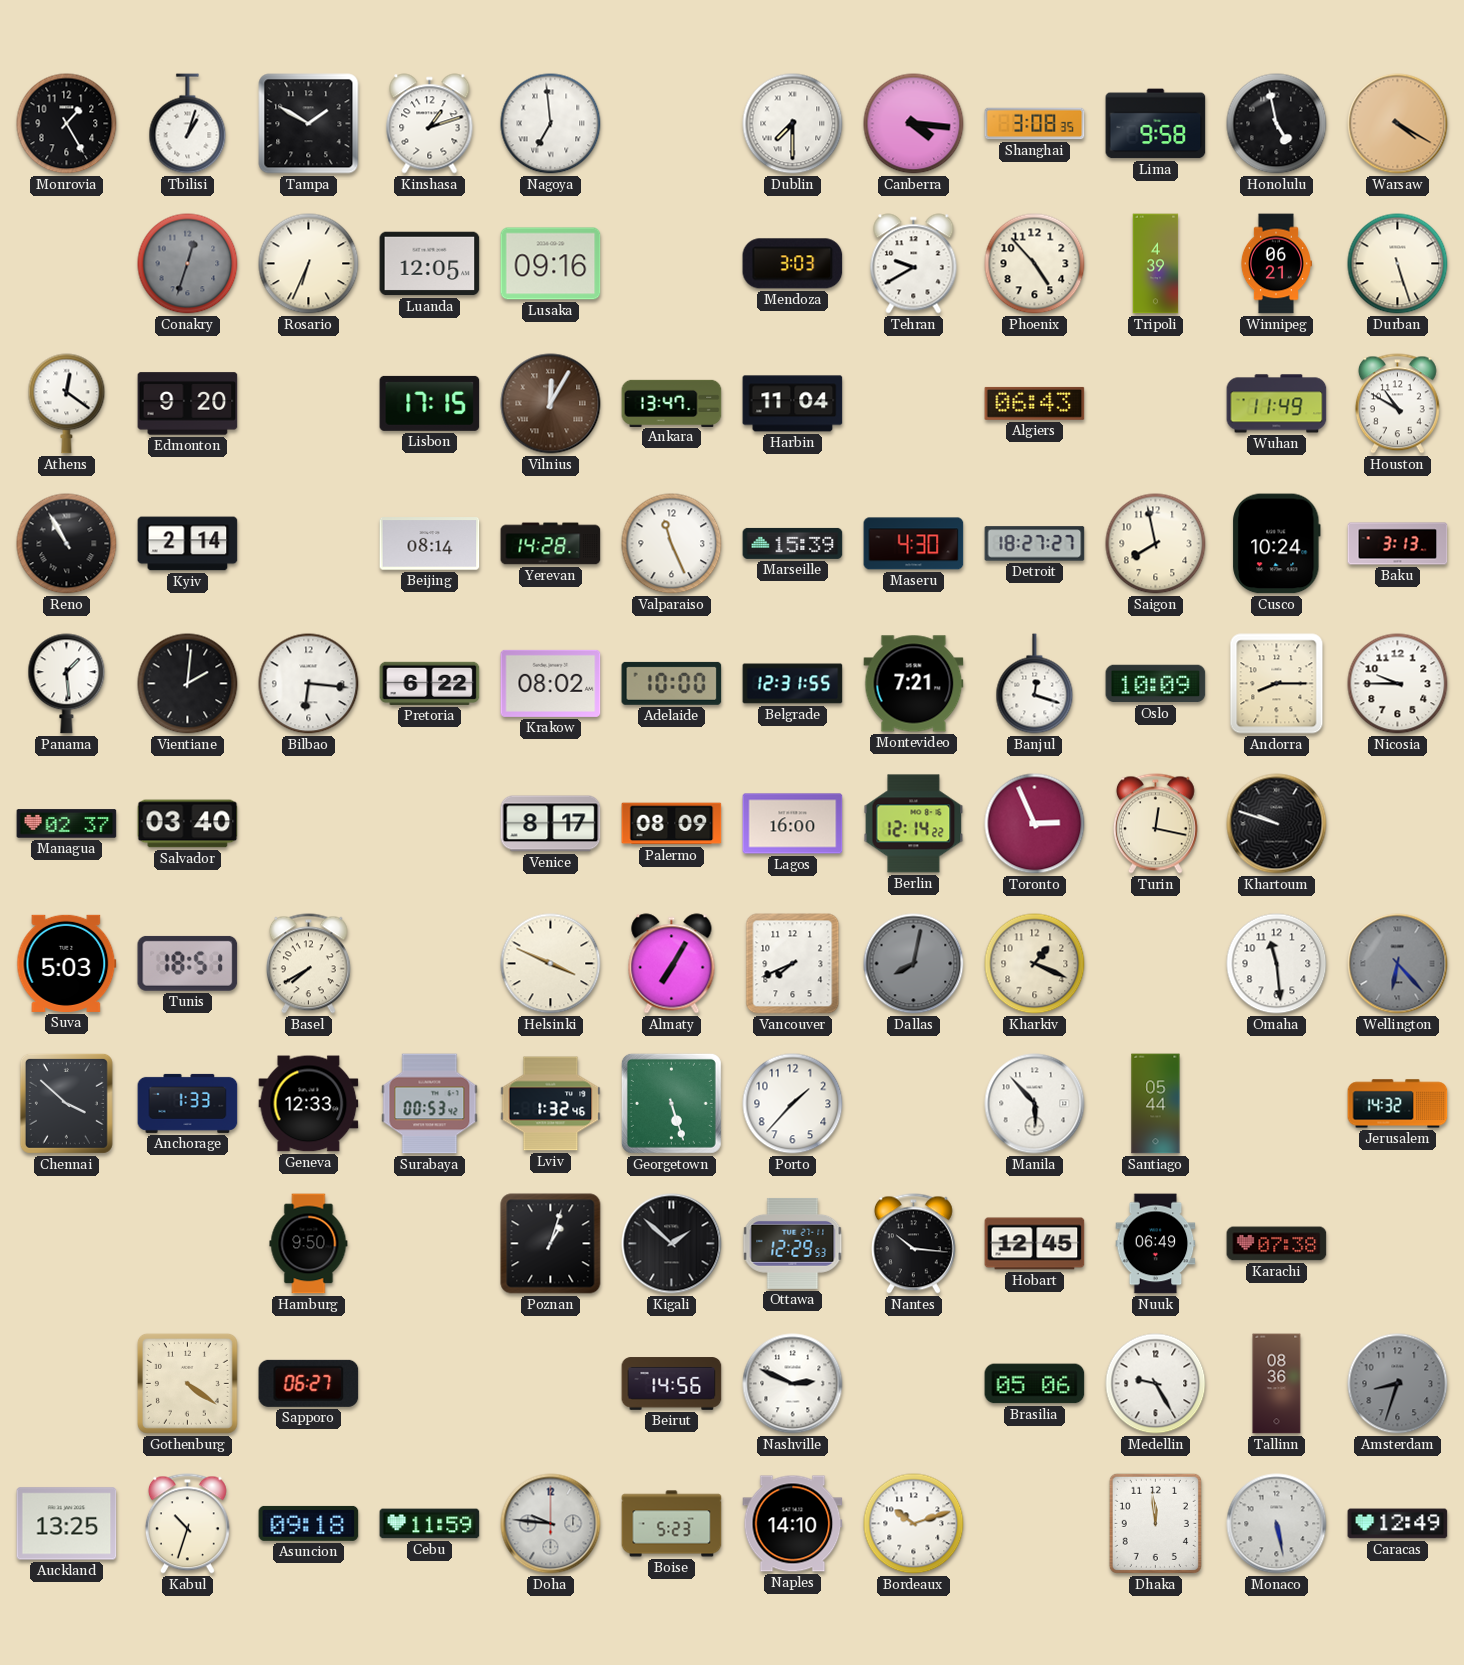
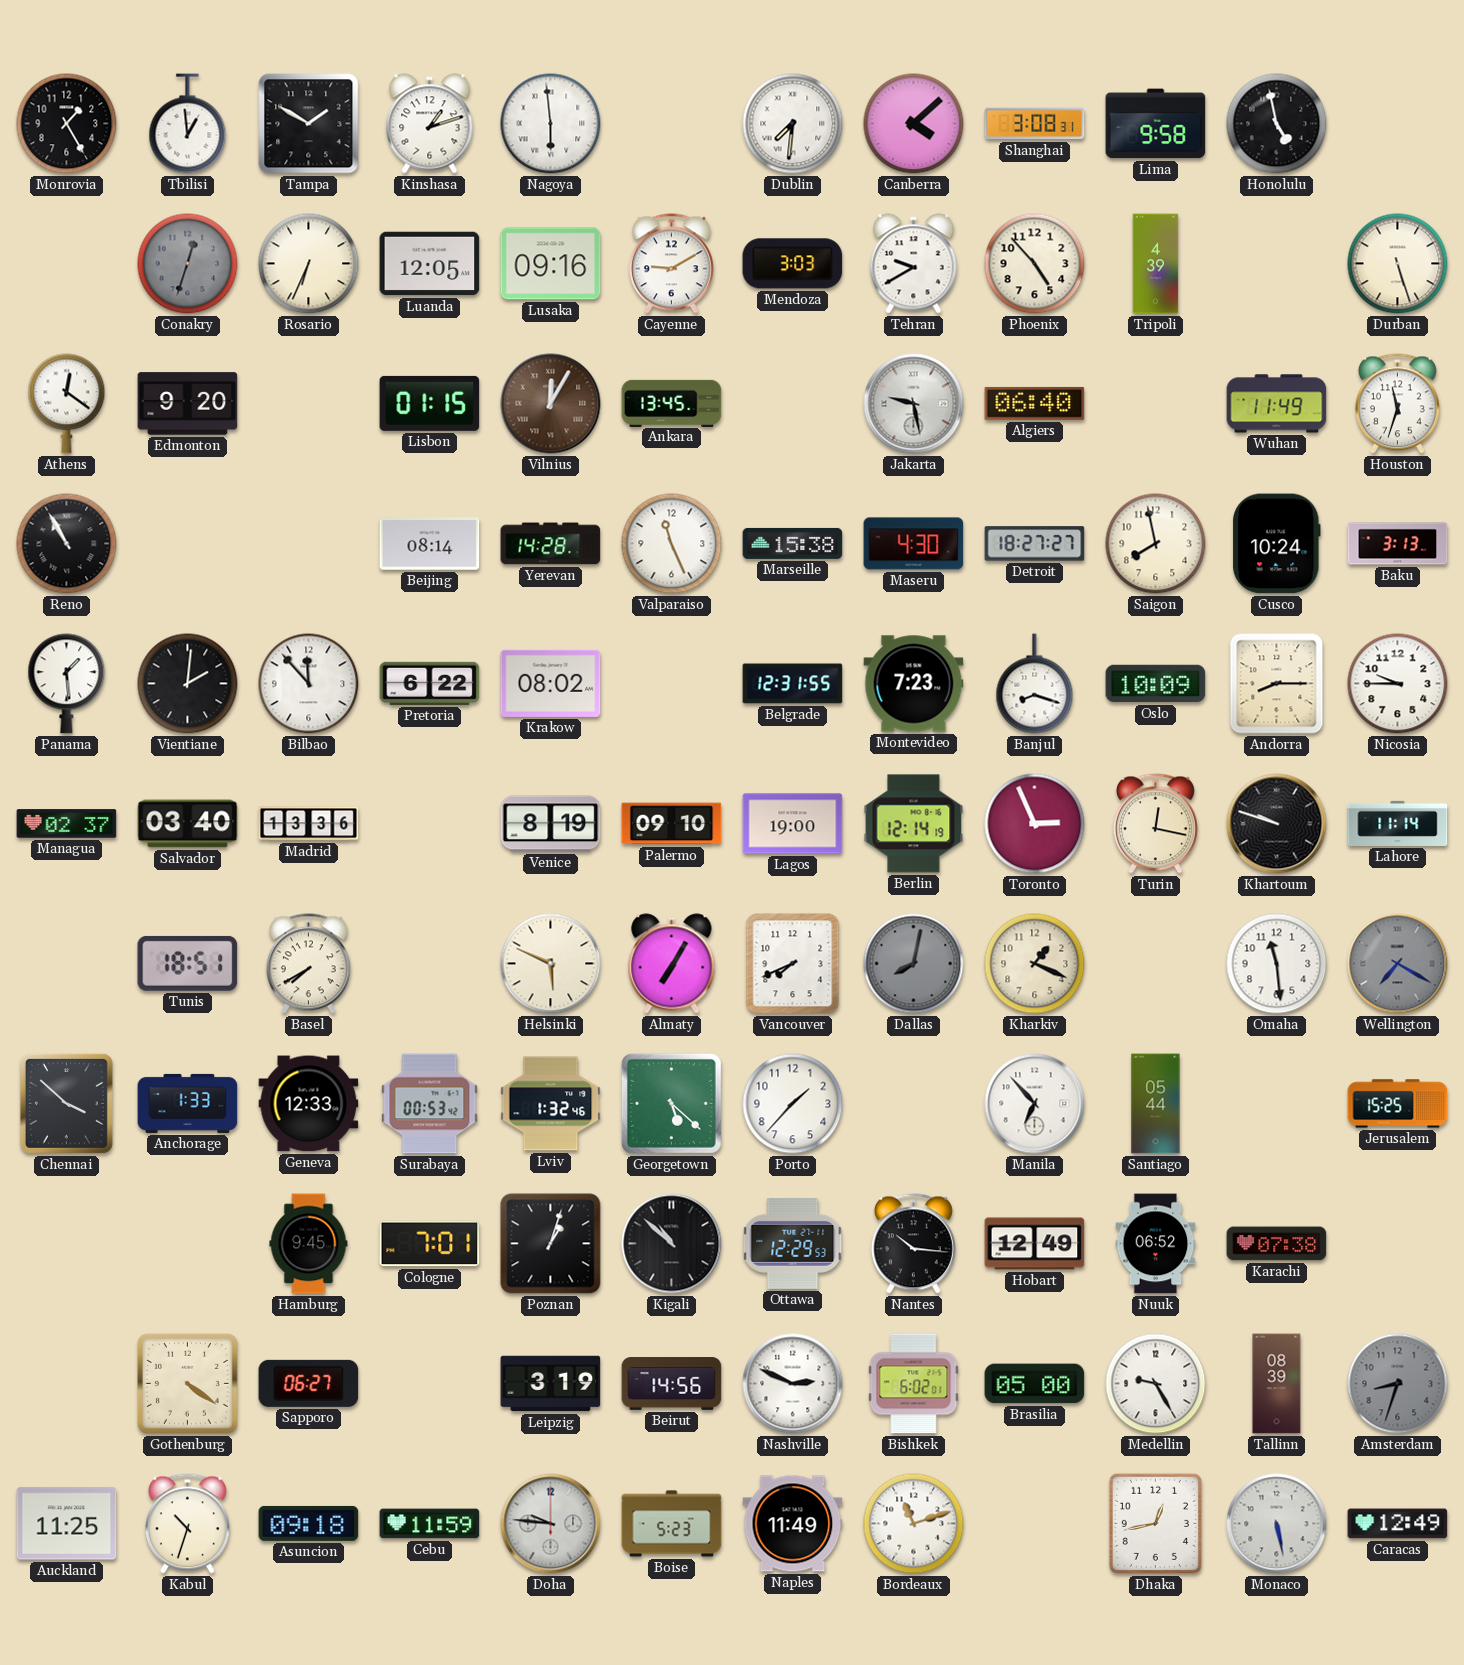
Tbilisi: 1:03 -> 12:59 (188, 124)
Nagoya: 6:59 -> 5:59 (551, 124)
Dublin: 7:30 -> 7:31 (793, 124)
Canberra: 4:16 -> 4:08 (914, 124)
Shanghai: 3:08:35 -> 3:08:31 (1035, 124)
Warsaw: 4:20 -> none (1398, 124)
Cayenne: none -> 9:10 (671, 264)
Winnipeg: 06:21 -> none (1275, 264)
Lisbon: 17:15 -> 01:15 (430, 403)
Ankara: 13:47 -> 13:45 (672, 403)
Harbin: 11:04 -> none (793, 404)
Jakarta: none -> 9:28 (914, 404)
Algiers: 06:43 -> 06:40 (1035, 403)
Houston: 10:50 -> 11:33 (1397, 404)
Kyiv: 2:14 -> none (188, 544)
Marseille: 15:39 -> 15:38 (793, 543)
Bilbao: 6:16 -> 11:53 (309, 684)
Adelaide: 10:00 -> none (672, 683)
Montevideo: 7:21 -> 7:23 (914, 684)
Banjul: 12:18 -> 8:18 (1035, 684)
Madrid: none -> 13:36 (309, 824)
Venice: 8:17 -> 8:19 (551, 824)
Palermo: 08:09 -> 09:10 (672, 824)
Lagos: 16:00 -> 19:00 (793, 824)
Berlin: 12:14:22 -> 12:14:19 (914, 824)
Lahore: none -> 11:14 (1398, 823)
Suva: 5:03 -> none (67, 963)
Helsinki: 3:49 -> 5:49 (551, 964)
Wellington: 6:23 -> 7:20 (1398, 964)
Georgetown: 5:27 -> 5:22 (671, 1103)
Manila: 5:53 -> 6:53 (1035, 1104)
Jerusalem: 14:32 -> 15:25 (1398, 1104)
Hamburg: 9:50 -> 9:45 (309, 1244)
Cologne: none -> 7:01 (430, 1244)
Kigali: 1:52 -> 10:52 (672, 1244)
Hobart: 12:45 -> 12:49 (1035, 1244)
Nuuk: 06:49 -> 06:52 (1156, 1244)
Leipzig: none -> 3:19 (551, 1384)
Bishkek: none -> 6:02 (914, 1384)
Brasilia: 05:06 -> 05:00 (1035, 1384)
Tallinn: 08:36 -> 08:39 (1277, 1384)
Auckland: 13:25 -> 11:25 (67, 1524)
Naples: 14:10 -> 11:49 (793, 1524)
Bordeaux: 10:12 -> 11:12 (914, 1524)
Dhaka: 11:59 -> 12:43 (1155, 1523)
